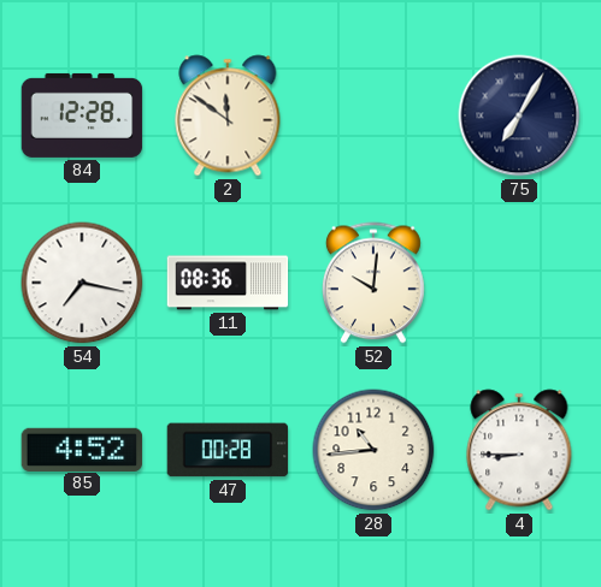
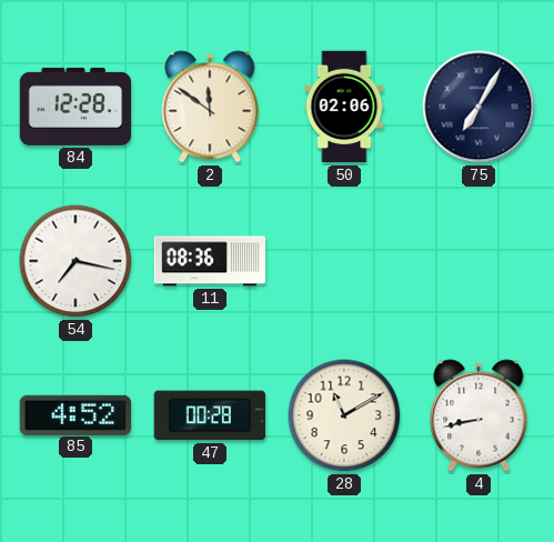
50: none -> 02:06 (344, 107)
52: 10:01 -> none (373, 283)
28: 10:44 -> 11:10 (344, 415)
4: 8:45 -> 8:43 (479, 415)
